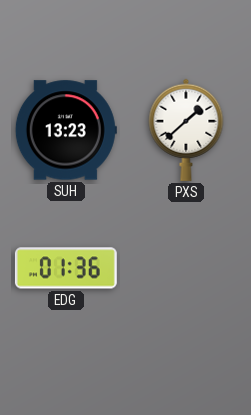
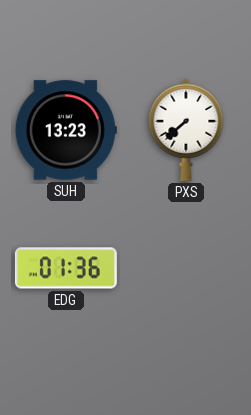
PXS: 1:38 -> 7:38 (186, 130)
